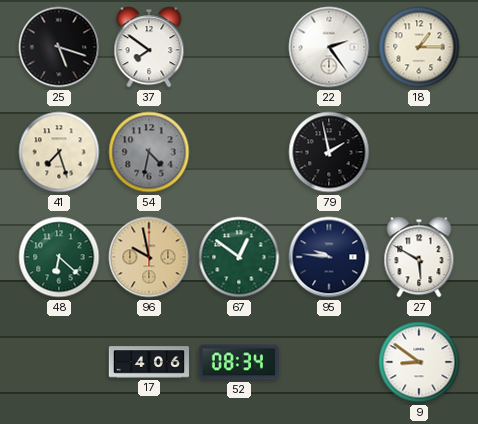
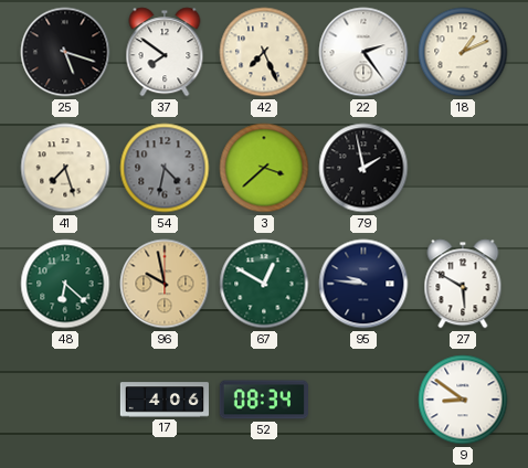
42: none -> 7:26 (264, 52)
18: 1:15 -> 1:11 (463, 52)
3: none -> 3:38 (264, 168)
67: 12:51 -> 12:50 (264, 284)
